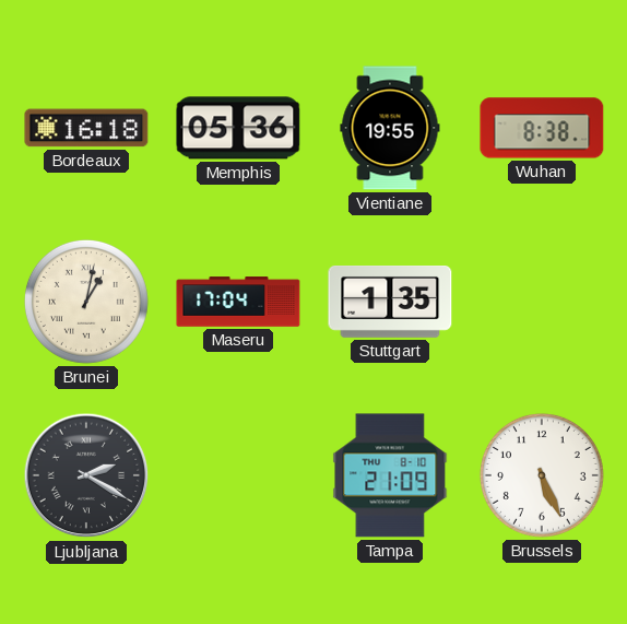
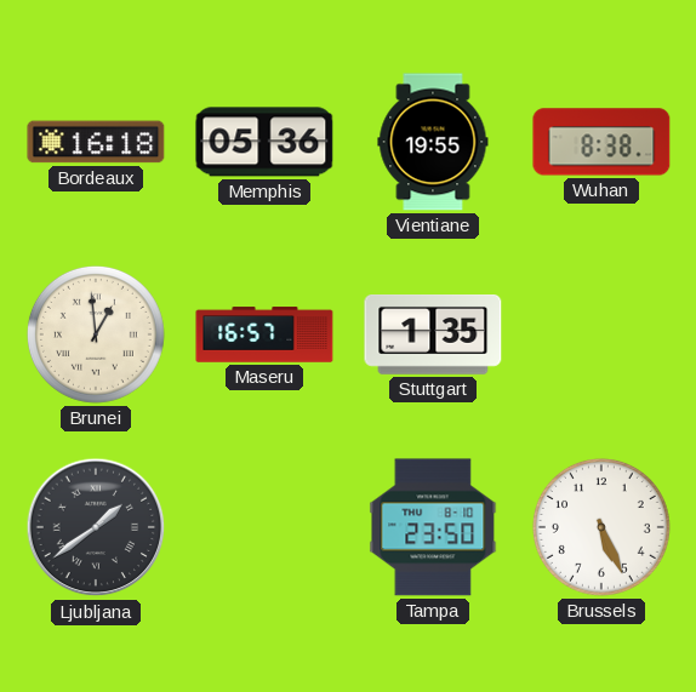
Brunei: 1:02 -> 12:59 (96, 334)
Maseru: 17:04 -> 16:57 (264, 334)
Ljubljana: 2:20 -> 1:39 (96, 527)
Tampa: 21:09 -> 23:50 (433, 527)
